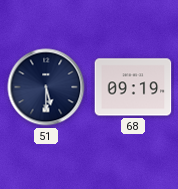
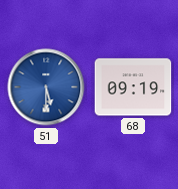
51 dial: navy -> blue (46, 87)
